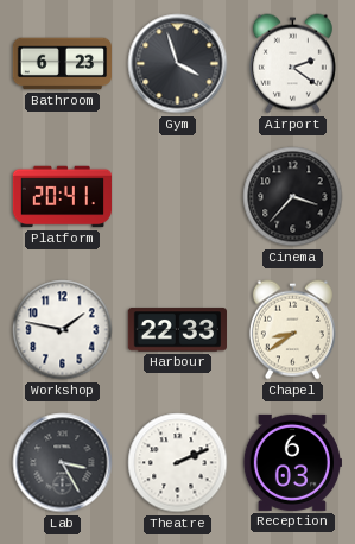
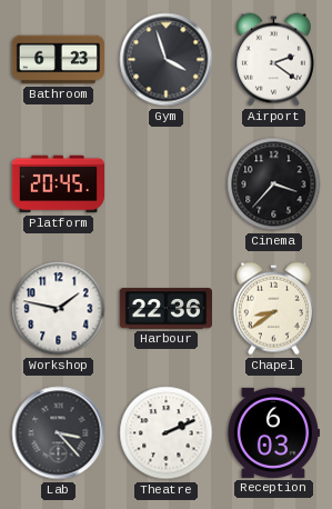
Platform: 20:41 -> 20:45 (58, 184)
Harbour: 22:33 -> 22:36 (165, 309)
Lab: 3:25 -> 3:23 (59, 433)
